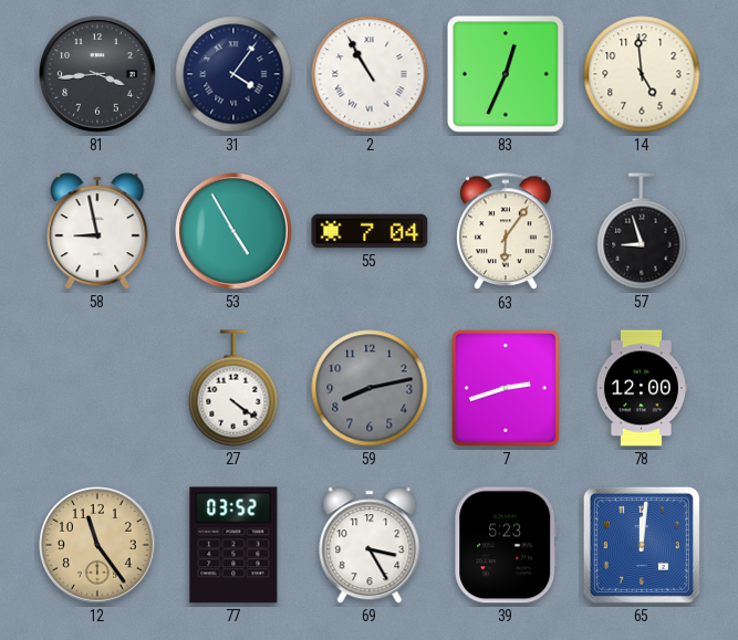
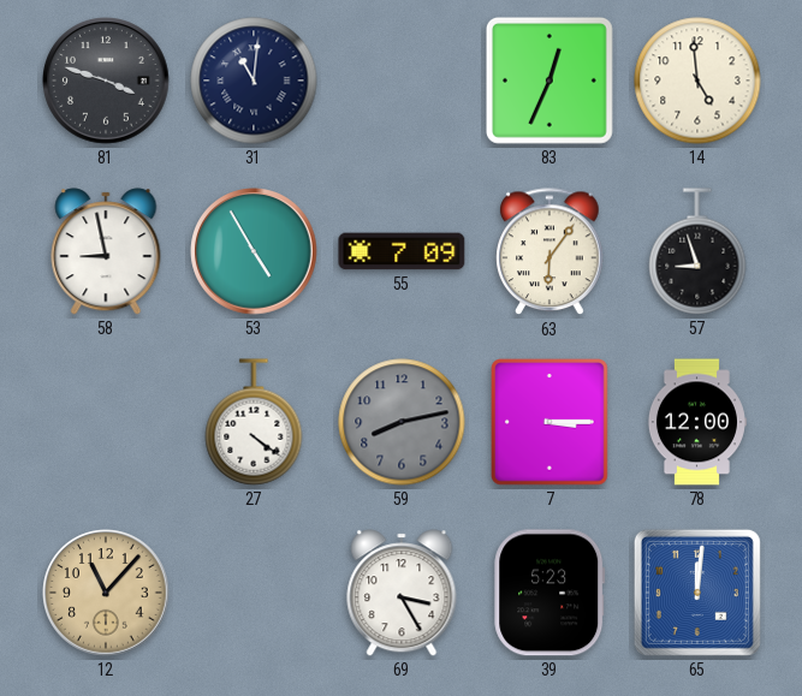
81: 3:44 -> 3:48 (106, 81)
31: 4:06 -> 11:01 (254, 81)
2: 10:55 -> none (370, 74)
55: 7:04 -> 7:09 (402, 251)
7: 2:42 -> 3:15 (551, 422)
12: 11:24 -> 11:07 (106, 593)
77: 03:52 -> none (233, 545)
